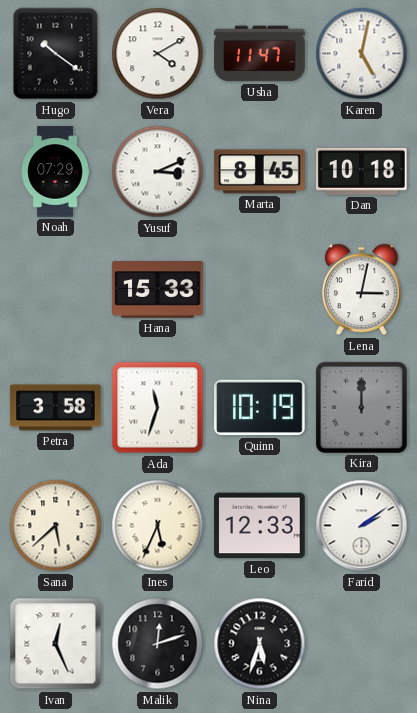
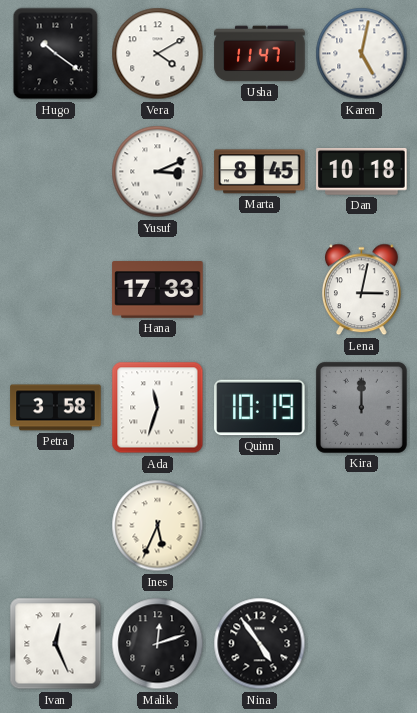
Noah: 07:29 -> none (55, 172)
Hana: 15:33 -> 17:33 (158, 290)
Sana: 5:38 -> none (56, 526)
Leo: 12:33 -> none (260, 526)
Farid: 2:09 -> none (362, 526)
Nina: 5:33 -> 4:54 (260, 644)
